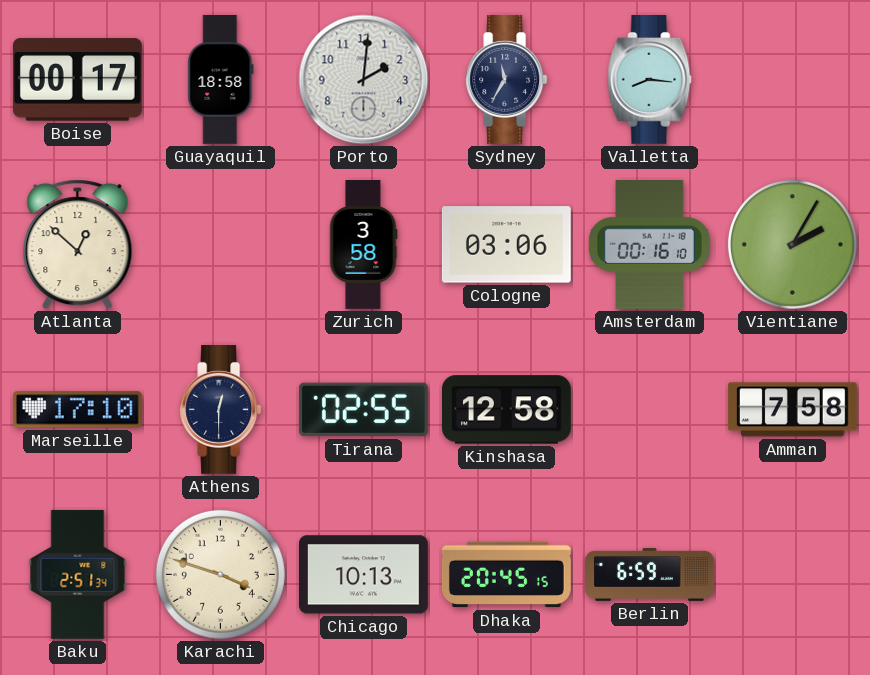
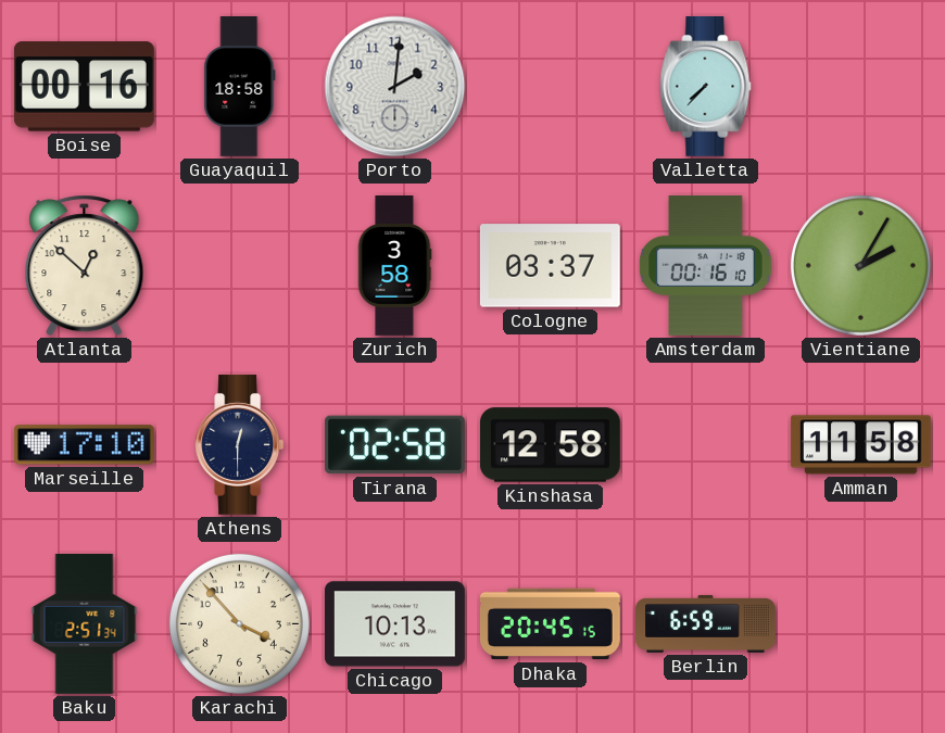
Boise: 00:17 -> 00:16 (84, 87)
Sydney: 11:35 -> none (507, 79)
Valletta: 8:16 -> 7:37 (706, 86)
Cologne: 03:06 -> 03:37 (550, 266)
Tirana: 02:55 -> 02:58 (394, 445)
Amman: 7:58 -> 11:58 (860, 445)
Karachi: 3:48 -> 3:53 (239, 623)
